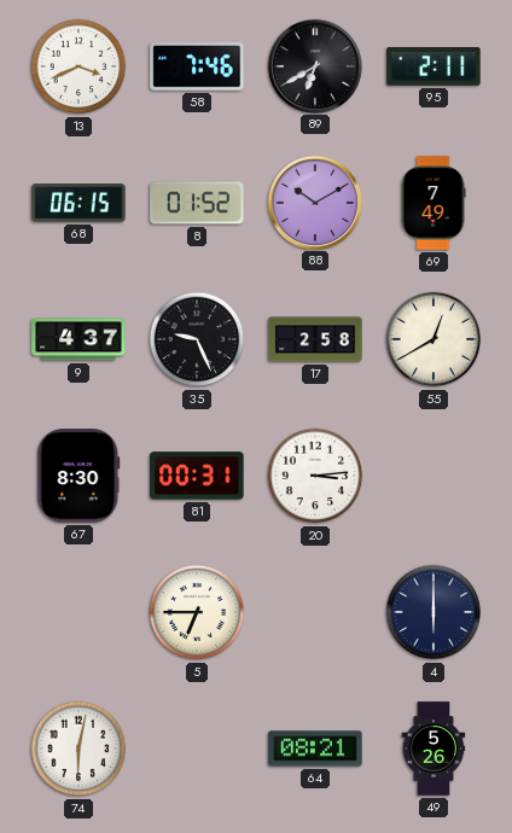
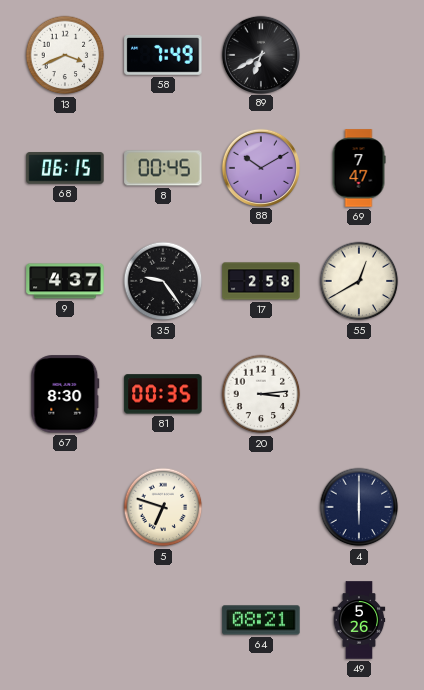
58: 7:46 -> 7:49 (163, 55)
95: 2:11 -> none (434, 66)
8: 01:52 -> 00:45 (163, 168)
69: 7:49 -> 7:47 (359, 168)
35: 9:26 -> 9:24 (163, 281)
81: 00:31 -> 00:35 (163, 394)
5: 6:45 -> 6:48 (163, 507)
74: 6:02 -> none (78, 748)
